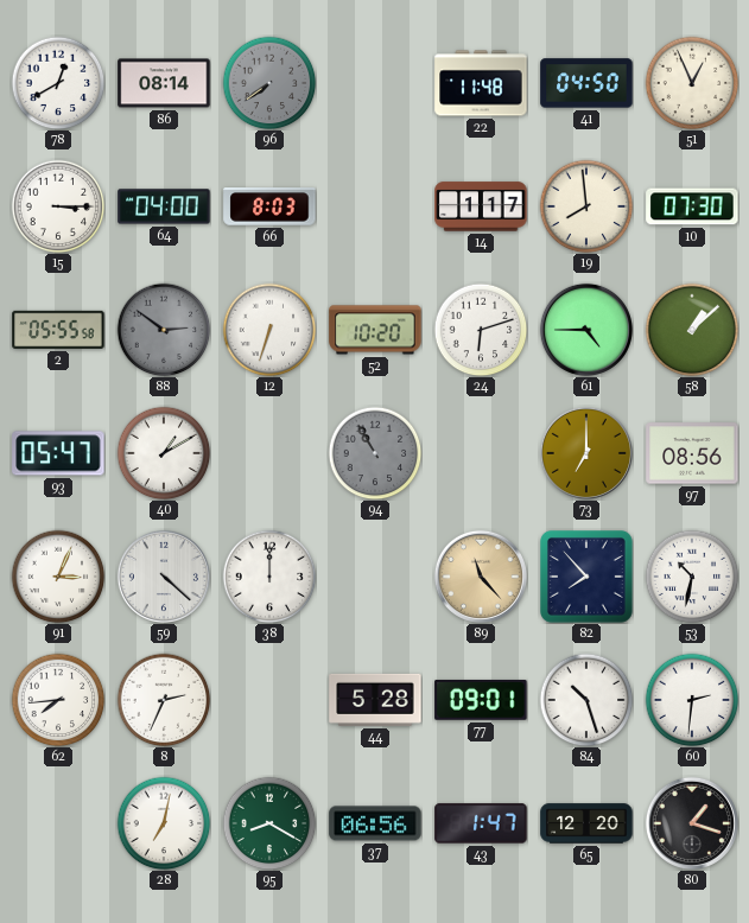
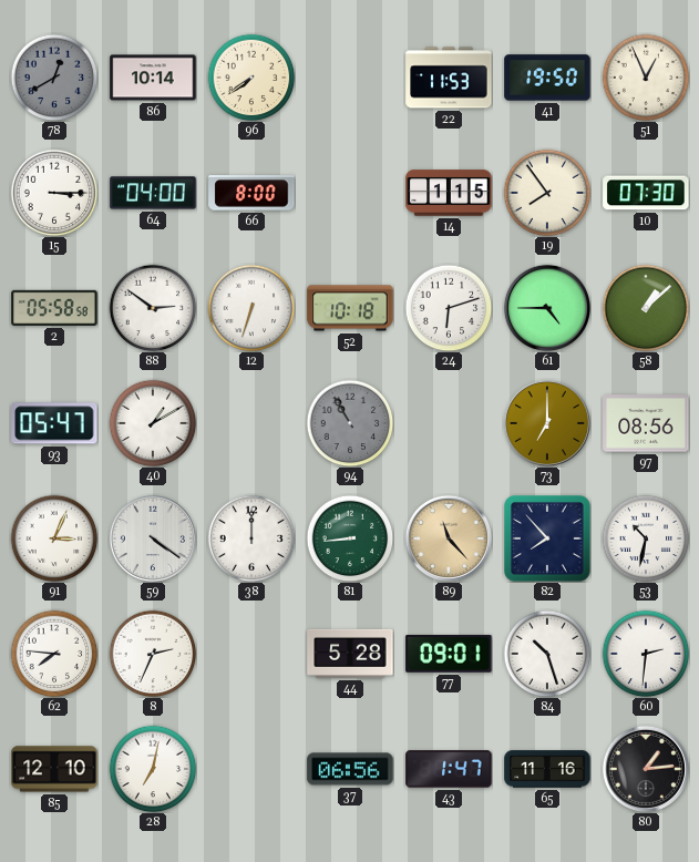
78 dial: white -> grey (54, 78)
86: 08:14 -> 10:14 (153, 78)
96 dial: grey -> cream (251, 78)
22: 11:48 -> 11:53 (449, 78)
41: 04:50 -> 19:50 (547, 78)
66: 8:03 -> 8:00 (251, 193)
14: 1:17 -> 1:15 (449, 193)
19: 7:59 -> 7:54 (547, 193)
2: 05:55 -> 05:58 (54, 308)
88 dial: grey -> white (153, 308)
52: 10:20 -> 10:18 (350, 308)
59: 4:22 -> 4:21 (153, 538)
81: none -> 8:44 (350, 538)
62: 7:44 -> 7:46 (54, 654)
85: none -> 12:10 (54, 769)
95: 8:20 -> none (269, 823)
65: 12:20 -> 11:16 (547, 769)
80: 1:18 -> 1:14 (646, 769)
